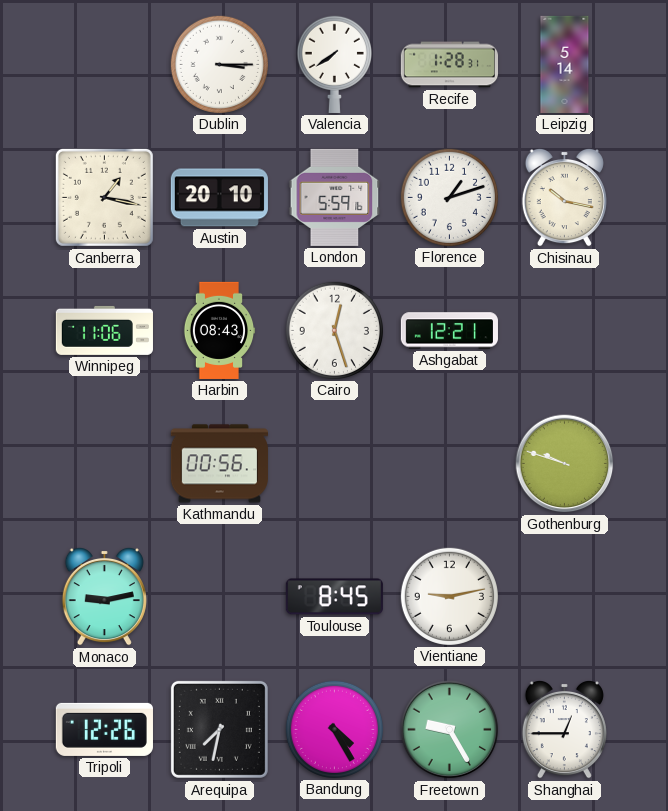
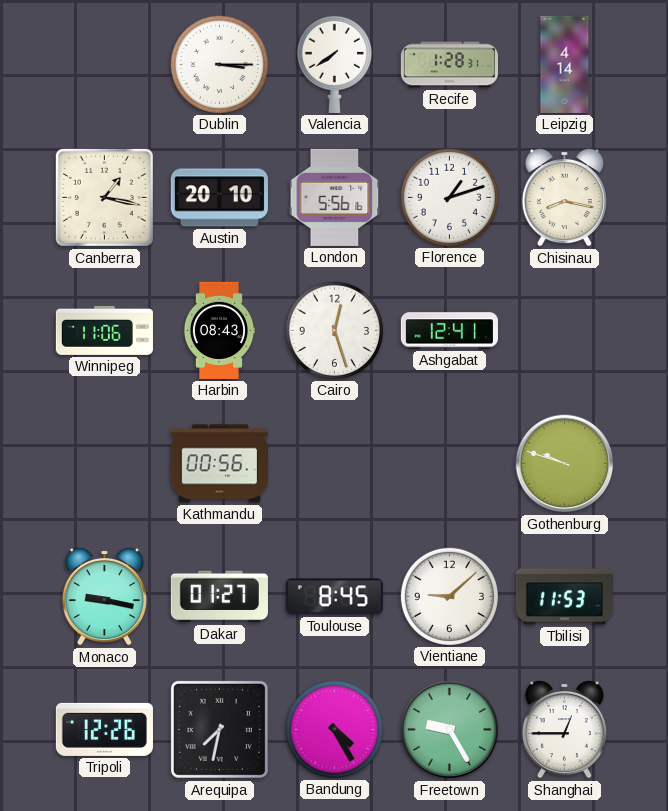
Leipzig: 5:14 -> 4:14 (565, 64)
London: 5:59 -> 5:56 (335, 197)
Chisinau: 10:17 -> 8:17 (564, 197)
Ashgabat: 12:21 -> 12:41 (449, 331)
Monaco: 9:13 -> 9:17 (104, 596)
Dakar: none -> 01:27 (219, 597)
Vientiane: 9:13 -> 9:08 (449, 596)
Tbilisi: none -> 11:53 (564, 597)
